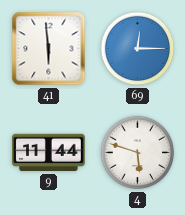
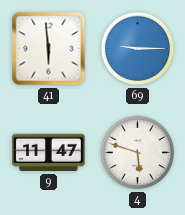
69: 12:15 -> 9:15 (138, 49)
9: 11:44 -> 11:47 (49, 153)
